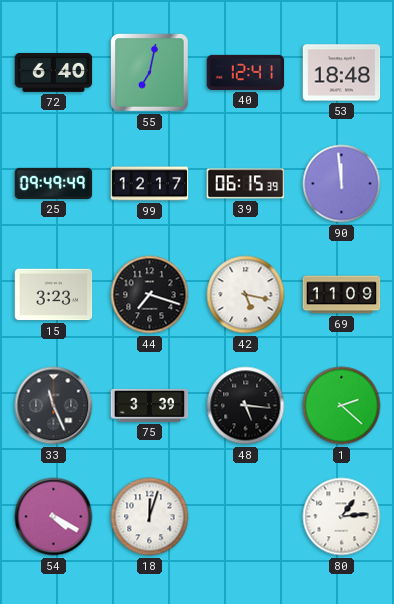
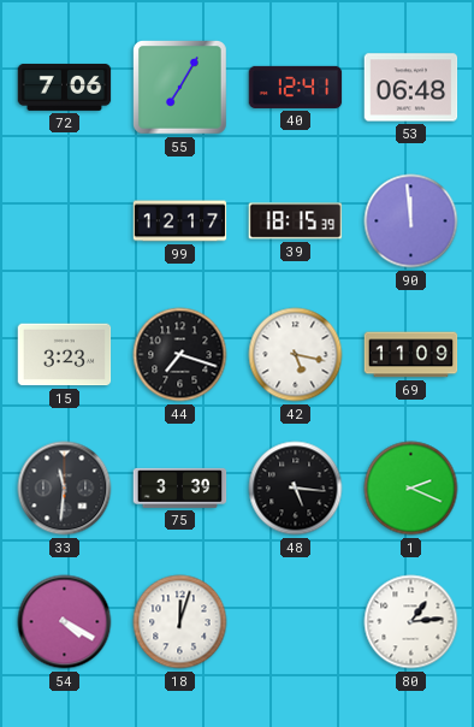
72: 6:40 -> 7:06 (65, 87)
55: 7:02 -> 7:05 (180, 88)
53: 18:48 -> 06:48 (411, 88)
25: 09:49 -> none (54, 183)
39: 06:15 -> 18:15 (296, 221)
33: 11:26 -> 11:31 (65, 489)
1: 2:22 -> 2:19 (411, 489)
